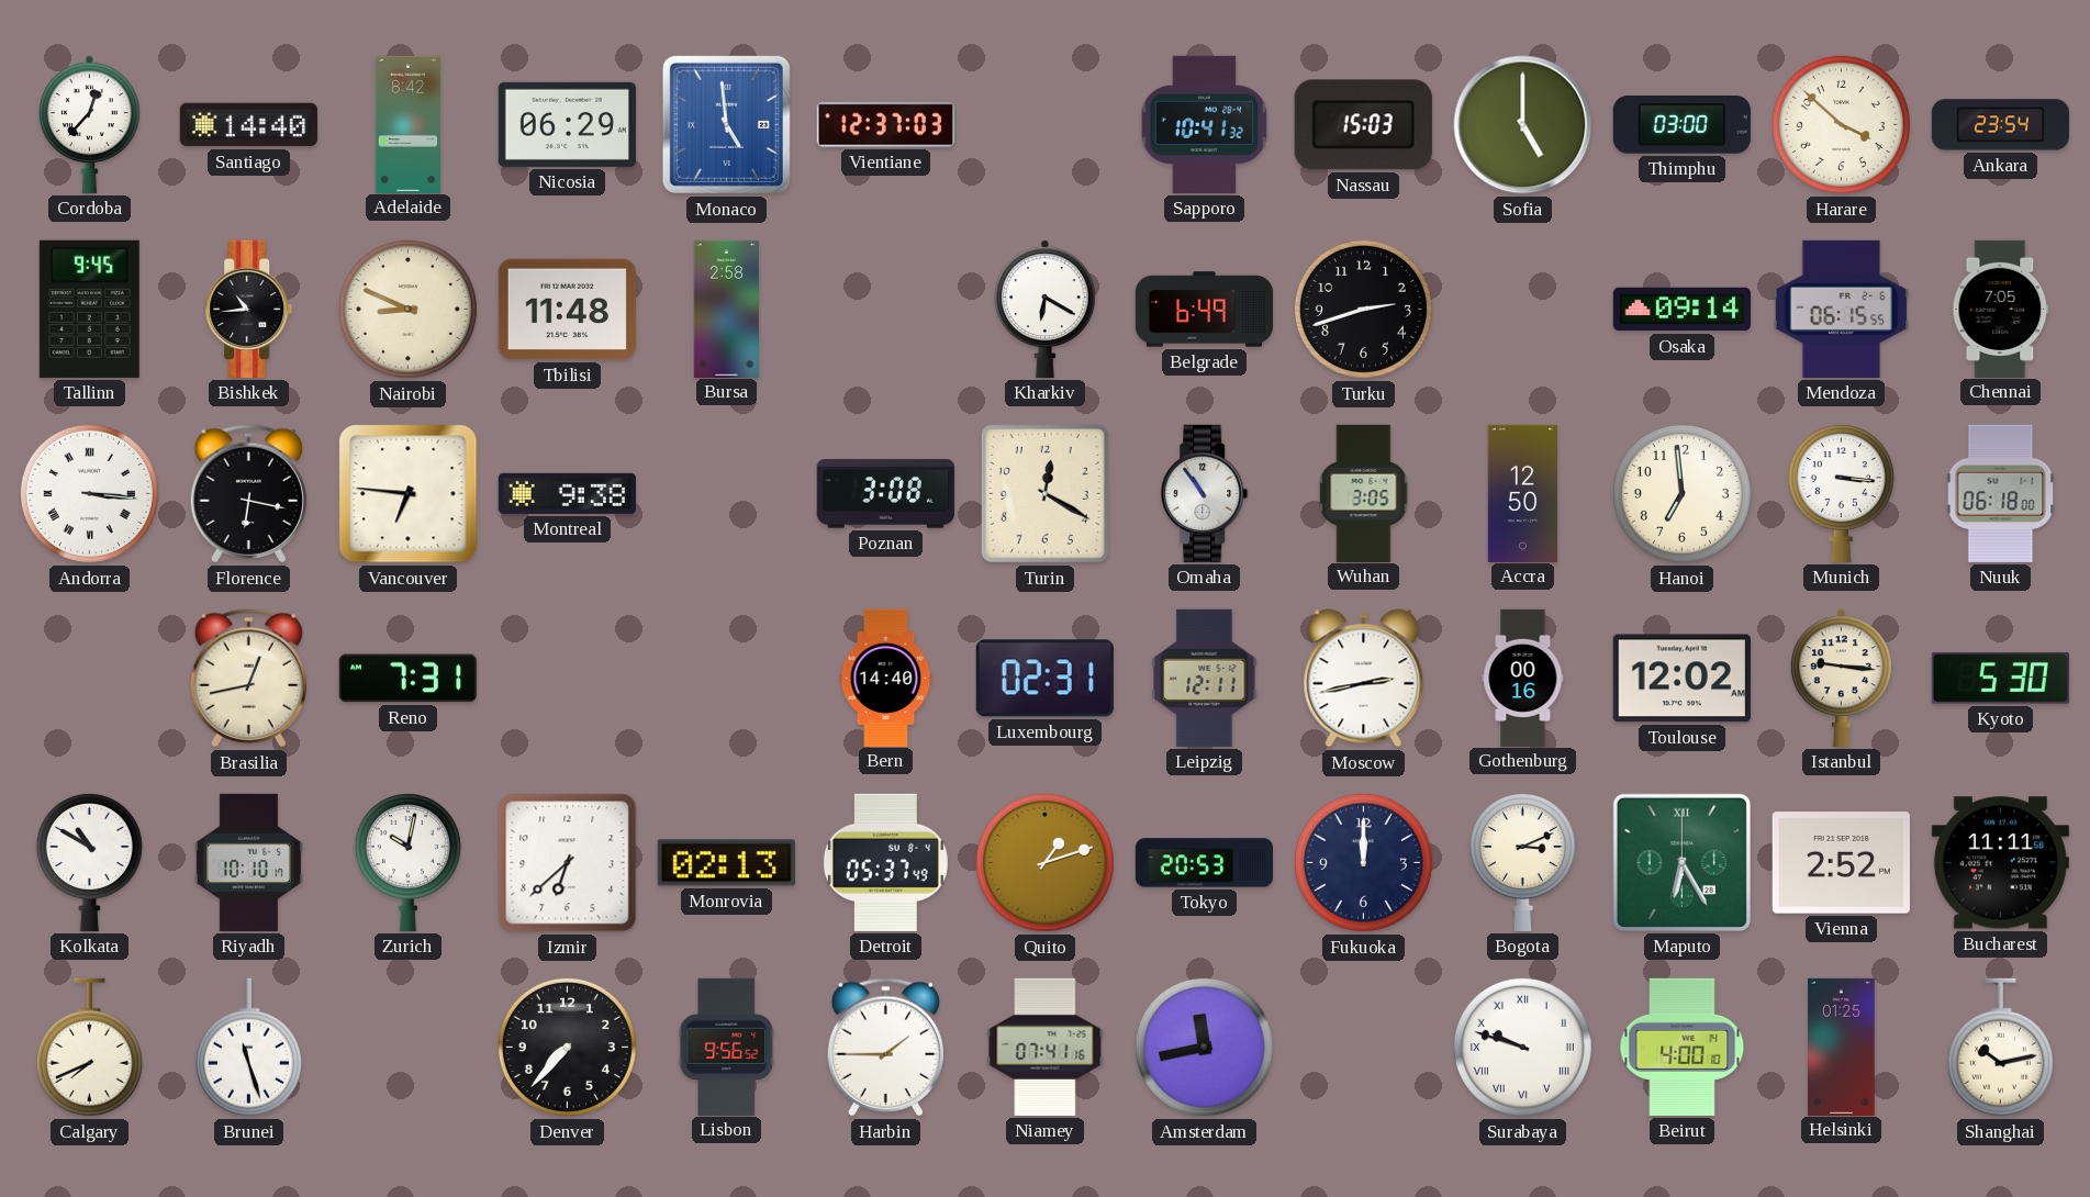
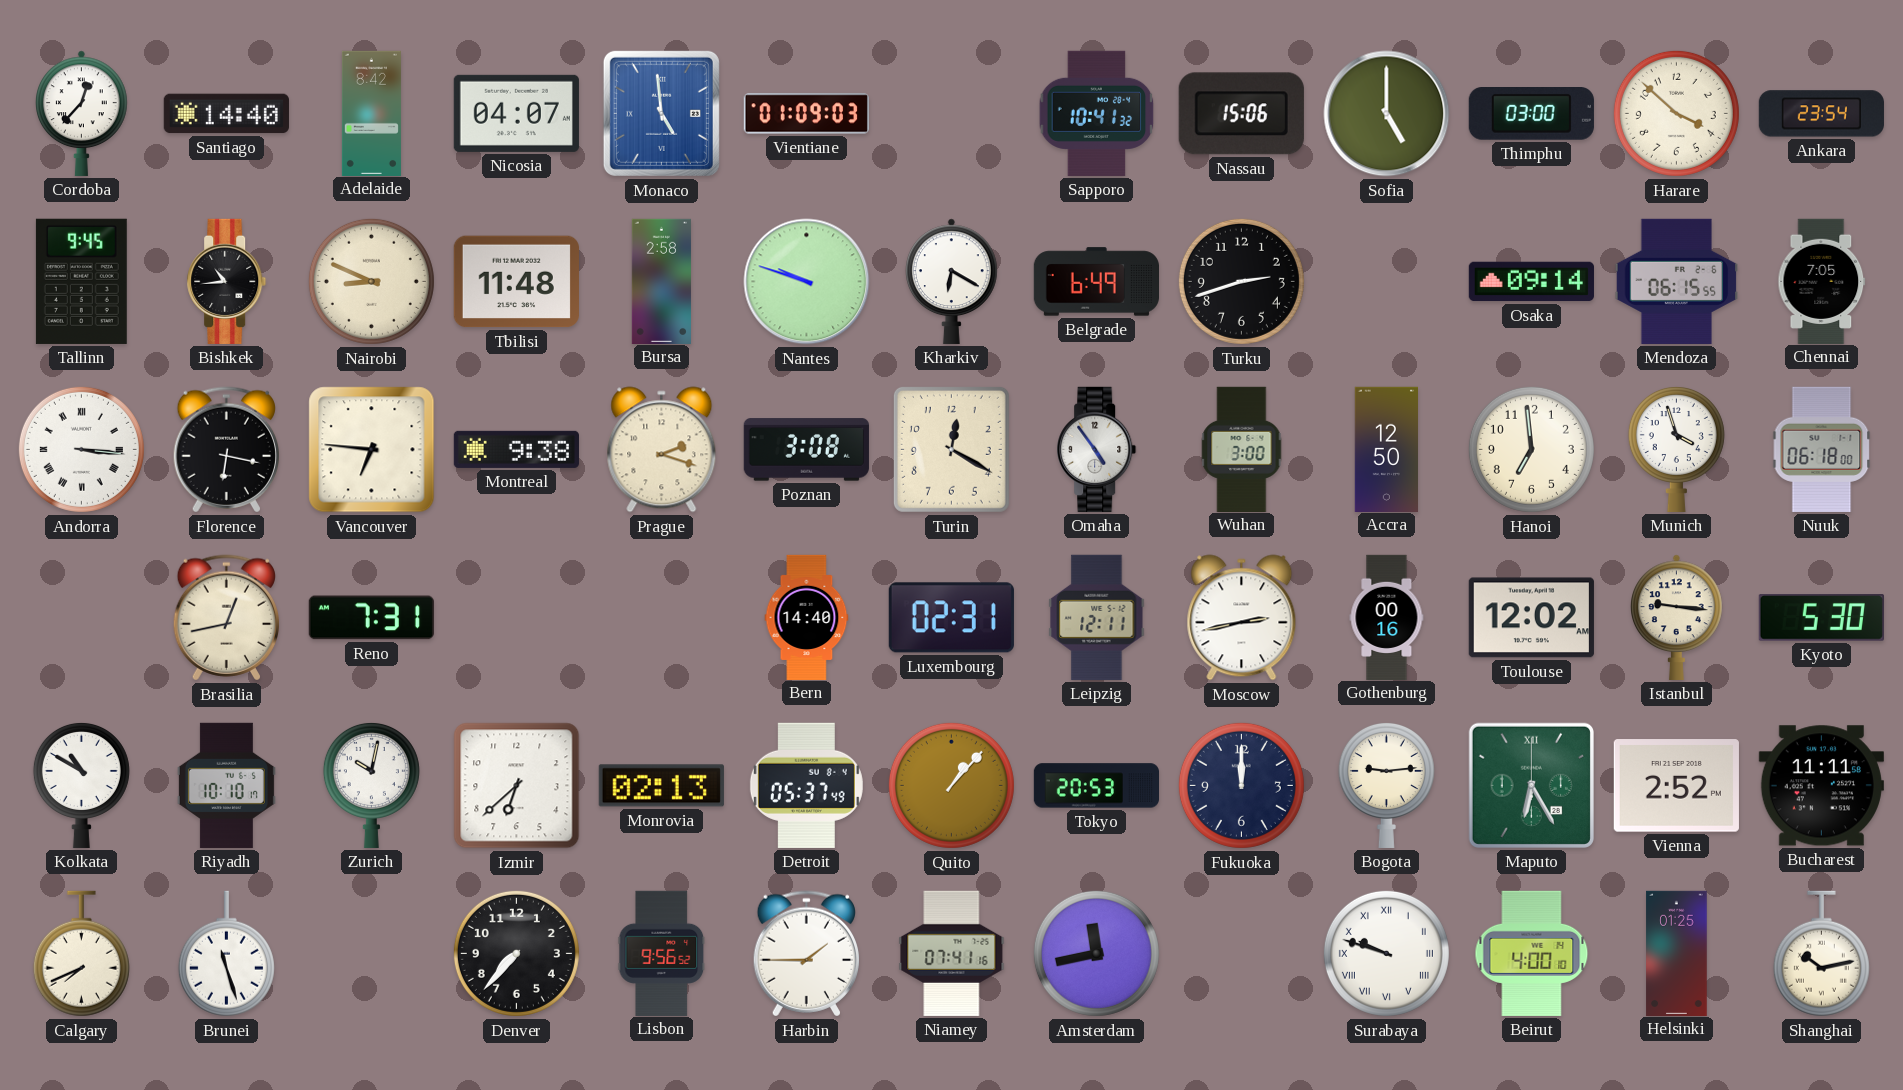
Nicosia: 06:29 -> 04:07 (516, 113)
Vientiane: 12:37 -> 01:09 (806, 114)
Nassau: 15:03 -> 15:06 (1241, 114)
Nantes: none -> 9:48 (807, 282)
Prague: none -> 2:18 (662, 450)
Omaha: 10:54 -> 4:54 (1097, 449)
Wuhan: 3:05 -> 3:00 (1242, 449)
Munich: 3:16 -> 3:57 (1676, 449)
Quito: 1:12 -> 1:07 (951, 785)
Bogota: 3:11 -> 9:14 (1386, 785)
